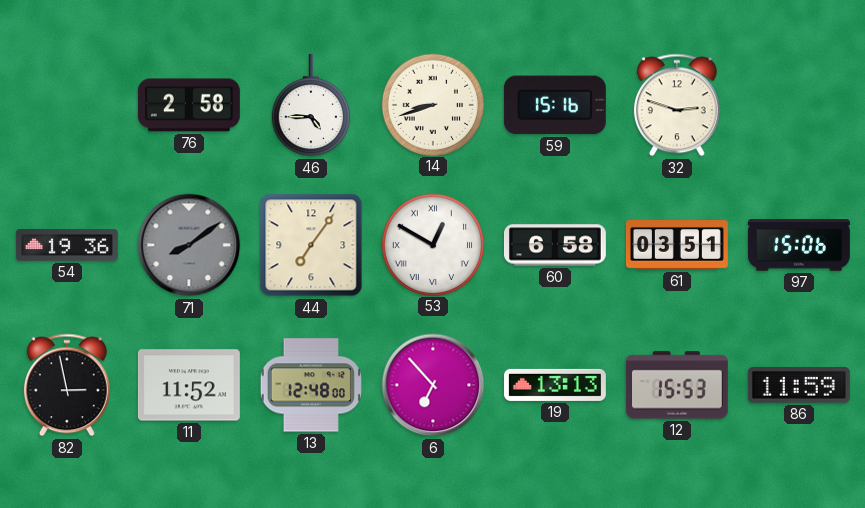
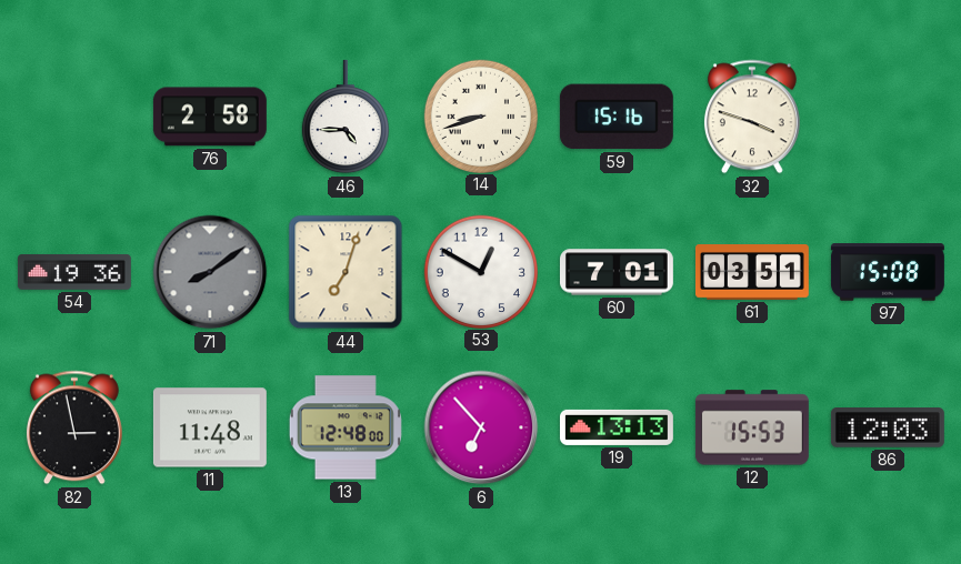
32: 2:48 -> 3:48 (752, 117)
44: 7:06 -> 7:03 (346, 272)
53 numerals: Roman -> Arabic (480, 271)
60: 6:58 -> 7:01 (617, 272)
97: 15:06 -> 15:08 (888, 272)
11: 11:52 -> 11:48 (210, 427)
86: 11:59 -> 12:03 (888, 429)
